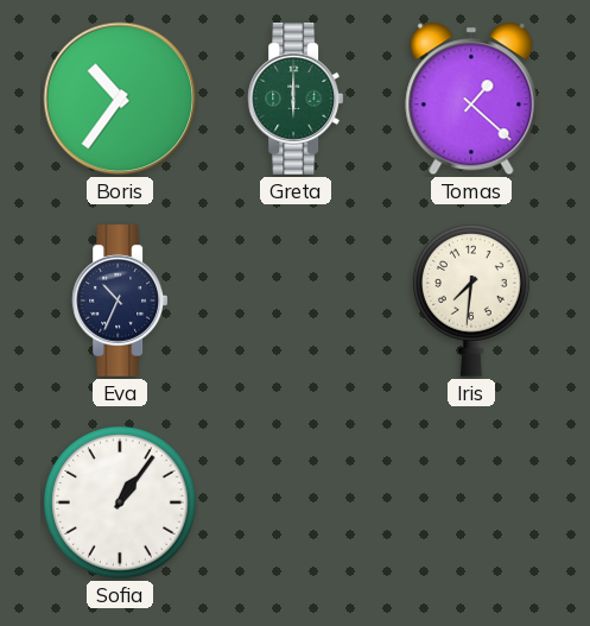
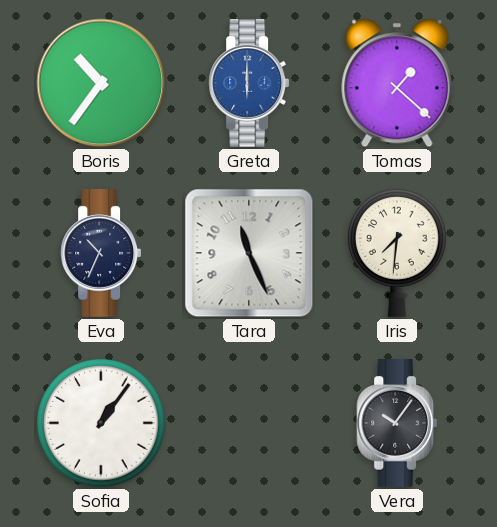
Greta dial: green -> blue (249, 84)
Tara: none -> 11:26 (249, 253)
Vera: none -> 10:06 (397, 424)
